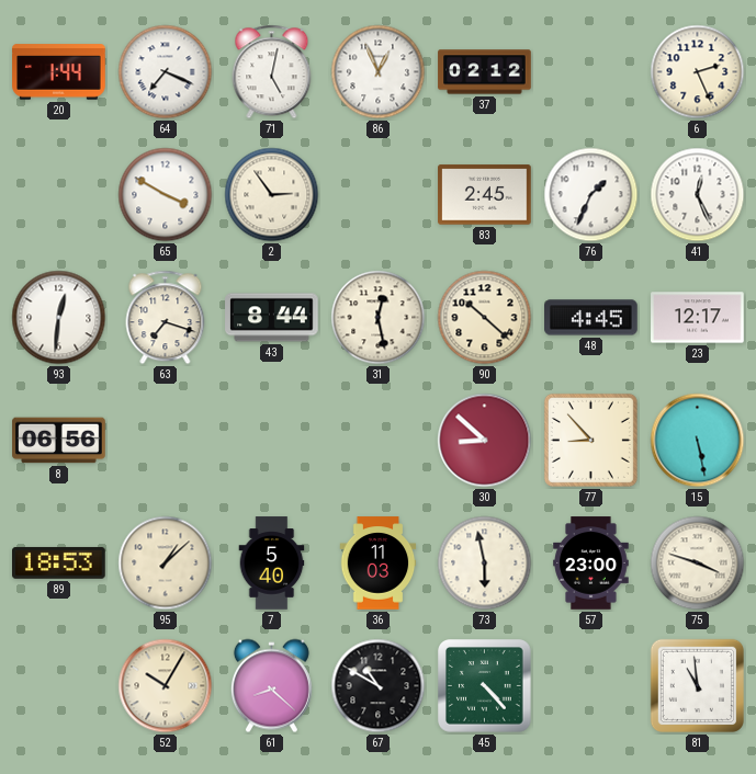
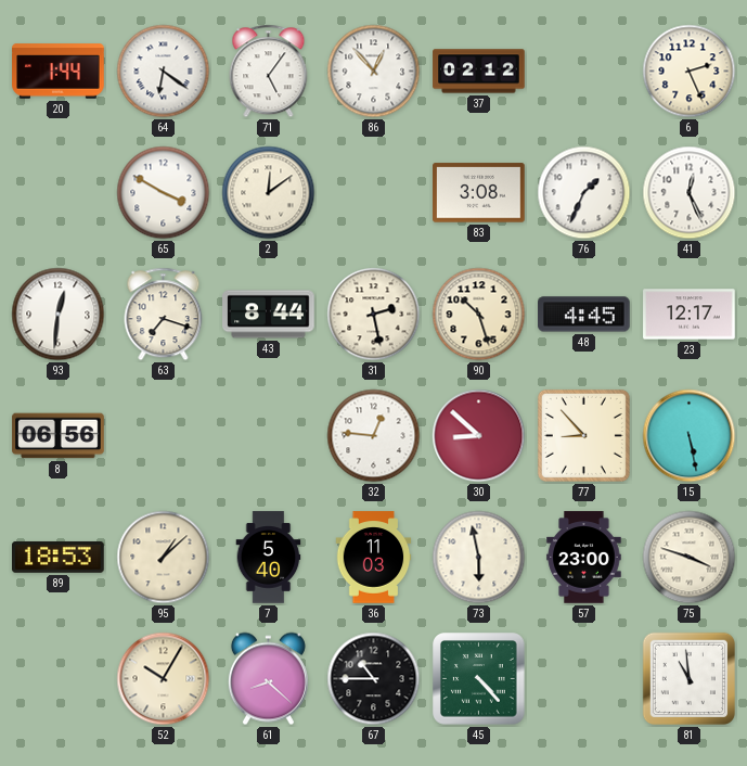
64: 7:19 -> 6:21 (164, 72)
71: 5:02 -> 5:06 (269, 72)
86: 12:56 -> 12:53 (374, 72)
2: 2:54 -> 12:09 (269, 193)
83: 2:45 -> 3:08 (479, 193)
31: 12:28 -> 2:28 (374, 315)
90: 10:22 -> 10:27 (479, 315)
32: none -> 12:46 (374, 436)
67: 10:50 -> 10:45 (374, 679)
